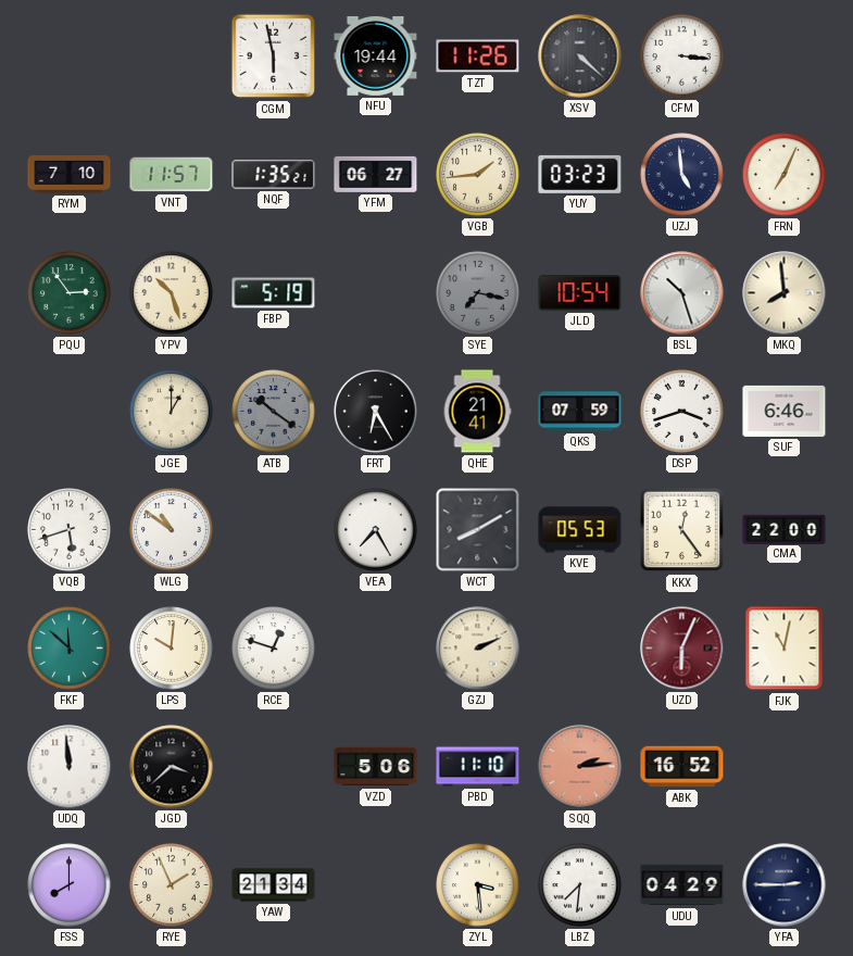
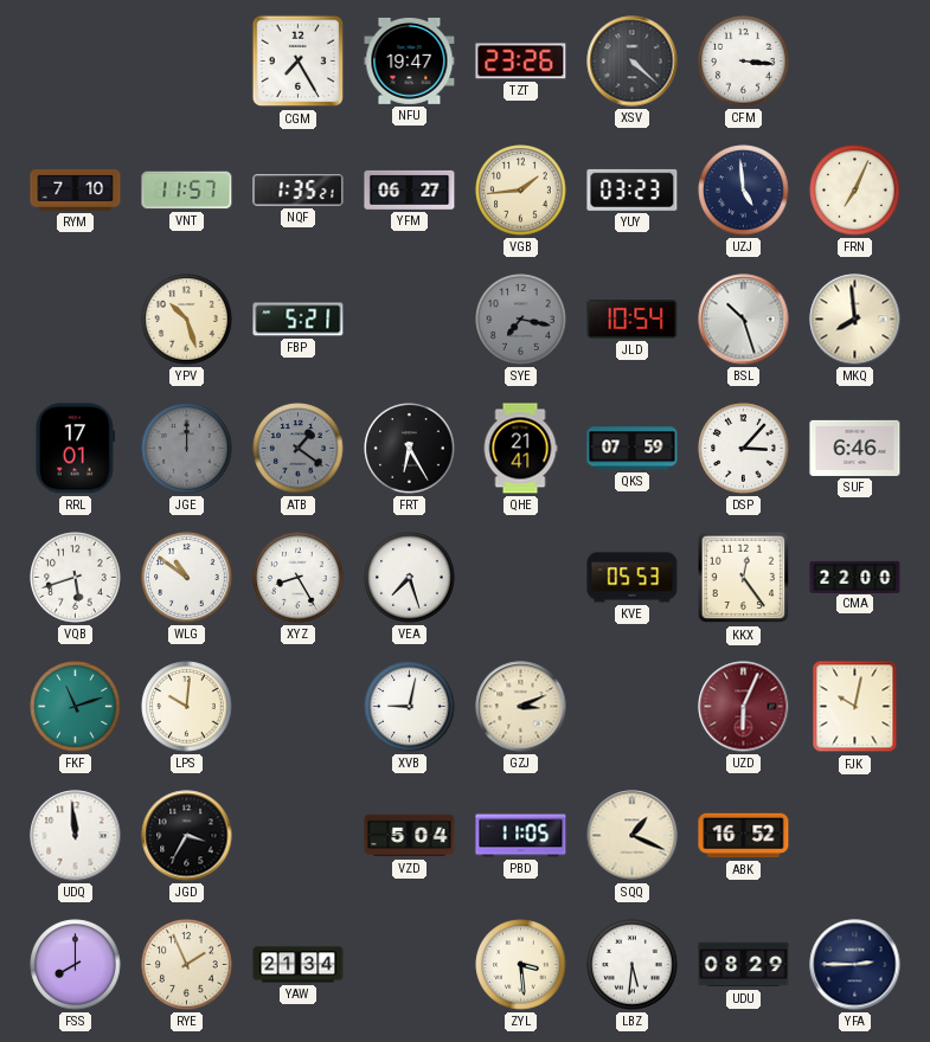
CGM: 5:58 -> 7:25 (299, 62)
NFU: 19:44 -> 19:47 (410, 60)
TZT: 11:26 -> 23:26 (521, 62)
PQU: 2:54 -> none (70, 293)
FBP: 5:19 -> 5:21 (299, 320)
RRL: none -> 17:01 (75, 449)
JGE: 1:00 -> 12:00 (187, 449)
JGE dial: cream -> grey (187, 449)
ATB: 10:21 -> 1:21 (299, 449)
DSP: 3:42 -> 3:07 (744, 449)
XYZ: none -> 8:25 (299, 578)
VEA: 7:25 -> 7:27 (410, 578)
WCT: 8:10 -> none (478, 530)
FKF: 11:52 -> 11:12 (76, 707)
RCE: 12:48 -> none (274, 649)
XVB: none -> 9:02 (410, 707)
GZJ: 2:11 -> 3:11 (521, 707)
FJK: 11:02 -> 10:02 (855, 707)
JGD: 3:38 -> 3:35 (187, 836)
VZD: 5:06 -> 5:04 (410, 836)
PBD: 11:10 -> 11:05 (521, 836)
SQQ: 2:14 -> 1:19 (633, 836)
SQQ dial: salmon -> cream (633, 836)
LBZ: 7:31 -> 5:31 (633, 965)
UDU: 04:29 -> 08:29 (744, 965)
